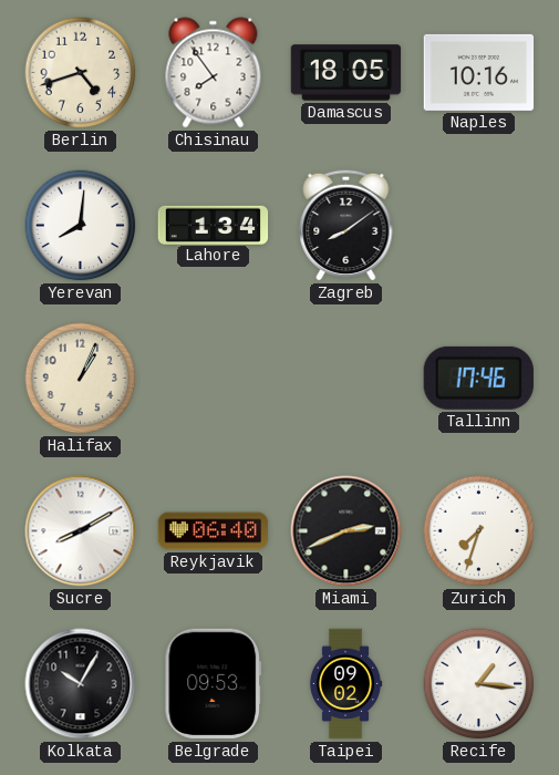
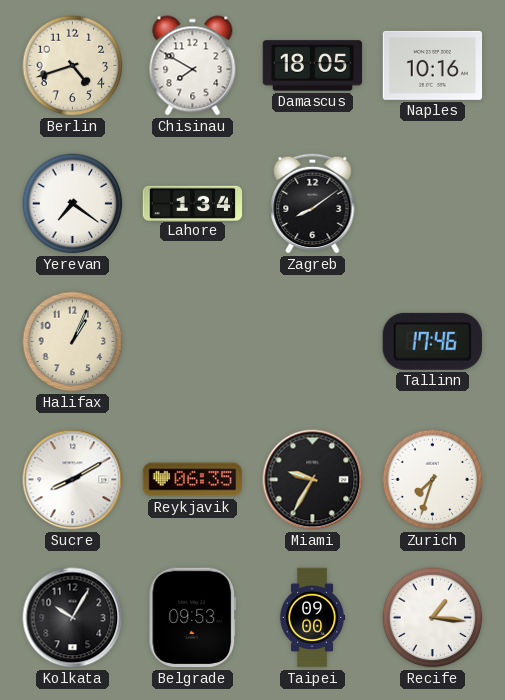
Chisinau: 7:54 -> 7:50 (193, 66)
Yerevan: 8:01 -> 7:21 (73, 204)
Reykjavik: 06:40 -> 06:35 (193, 480)
Miami: 2:41 -> 9:35 (313, 480)
Taipei: 09:02 -> 09:00 (312, 618)
